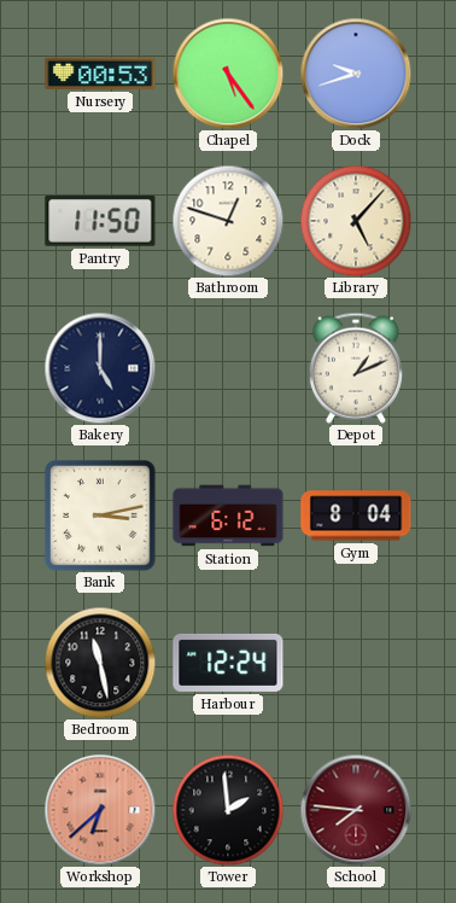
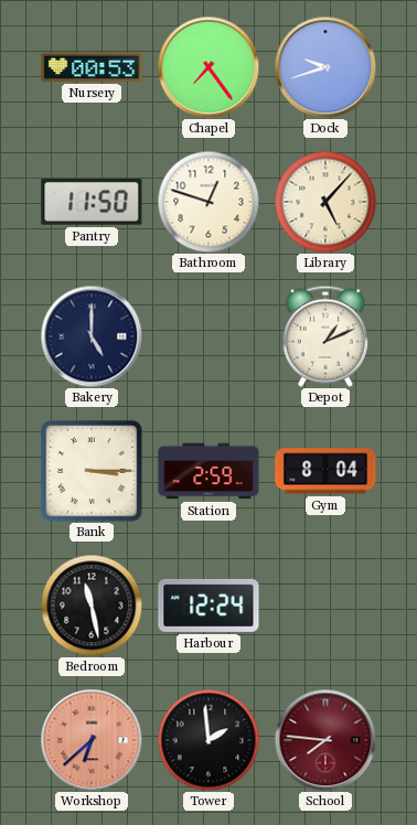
Chapel: 5:24 -> 7:24 (209, 67)
Bank: 3:13 -> 3:15 (92, 471)
Station: 6:12 -> 2:59 (209, 471)
